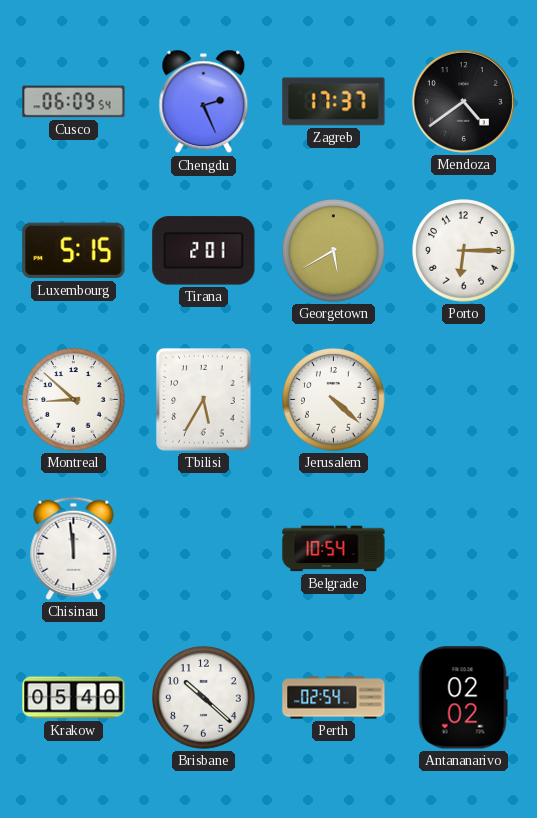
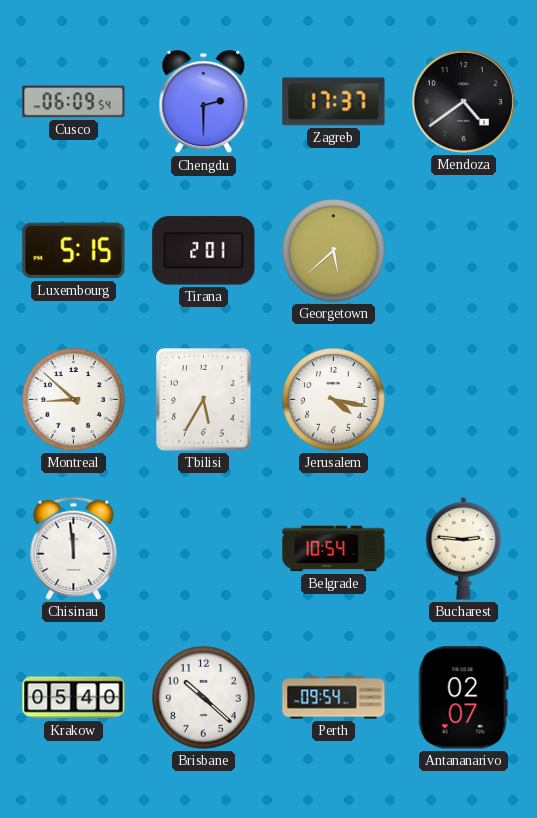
Chengdu: 2:26 -> 2:30 (204, 102)
Georgetown: 5:40 -> 5:38 (334, 251)
Porto: 6:15 -> none (464, 251)
Jerusalem: 4:22 -> 4:17 (334, 400)
Bucharest: none -> 2:46 (464, 549)
Perth: 02:54 -> 09:54 (334, 698)
Antananarivo: 02:02 -> 02:07 (463, 698)
